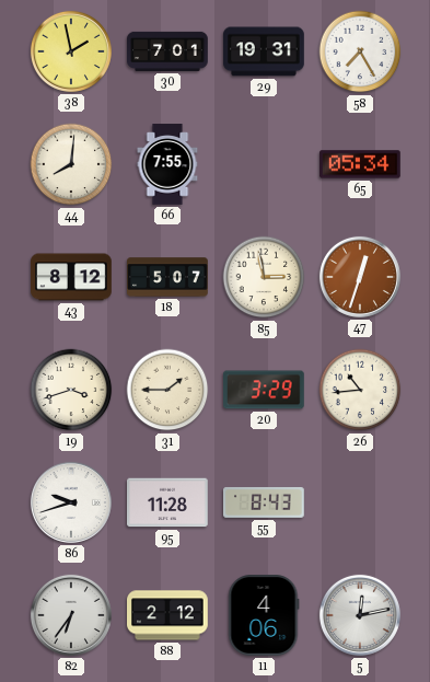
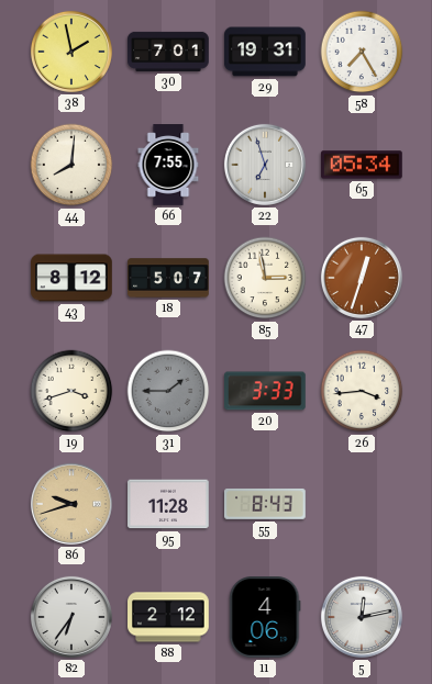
22: none -> 6:57 (265, 165)
31 dial: cream -> grey (168, 391)
20: 3:29 -> 3:33 (266, 391)
26: 10:44 -> 3:44 (362, 391)
86 dial: white -> champagne (71, 504)
